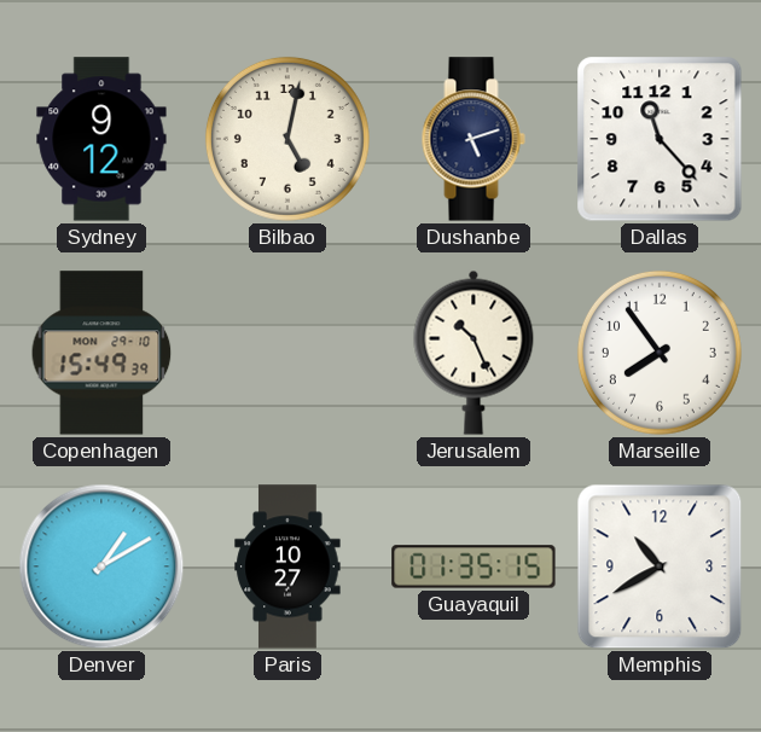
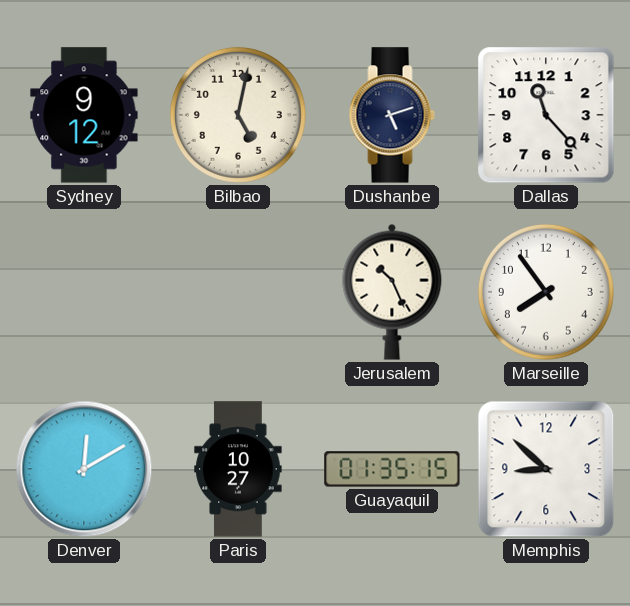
Copenhagen: 15:49 -> none (101, 353)
Denver: 1:10 -> 12:10 (84, 469)
Memphis: 10:40 -> 8:52 (546, 469)
